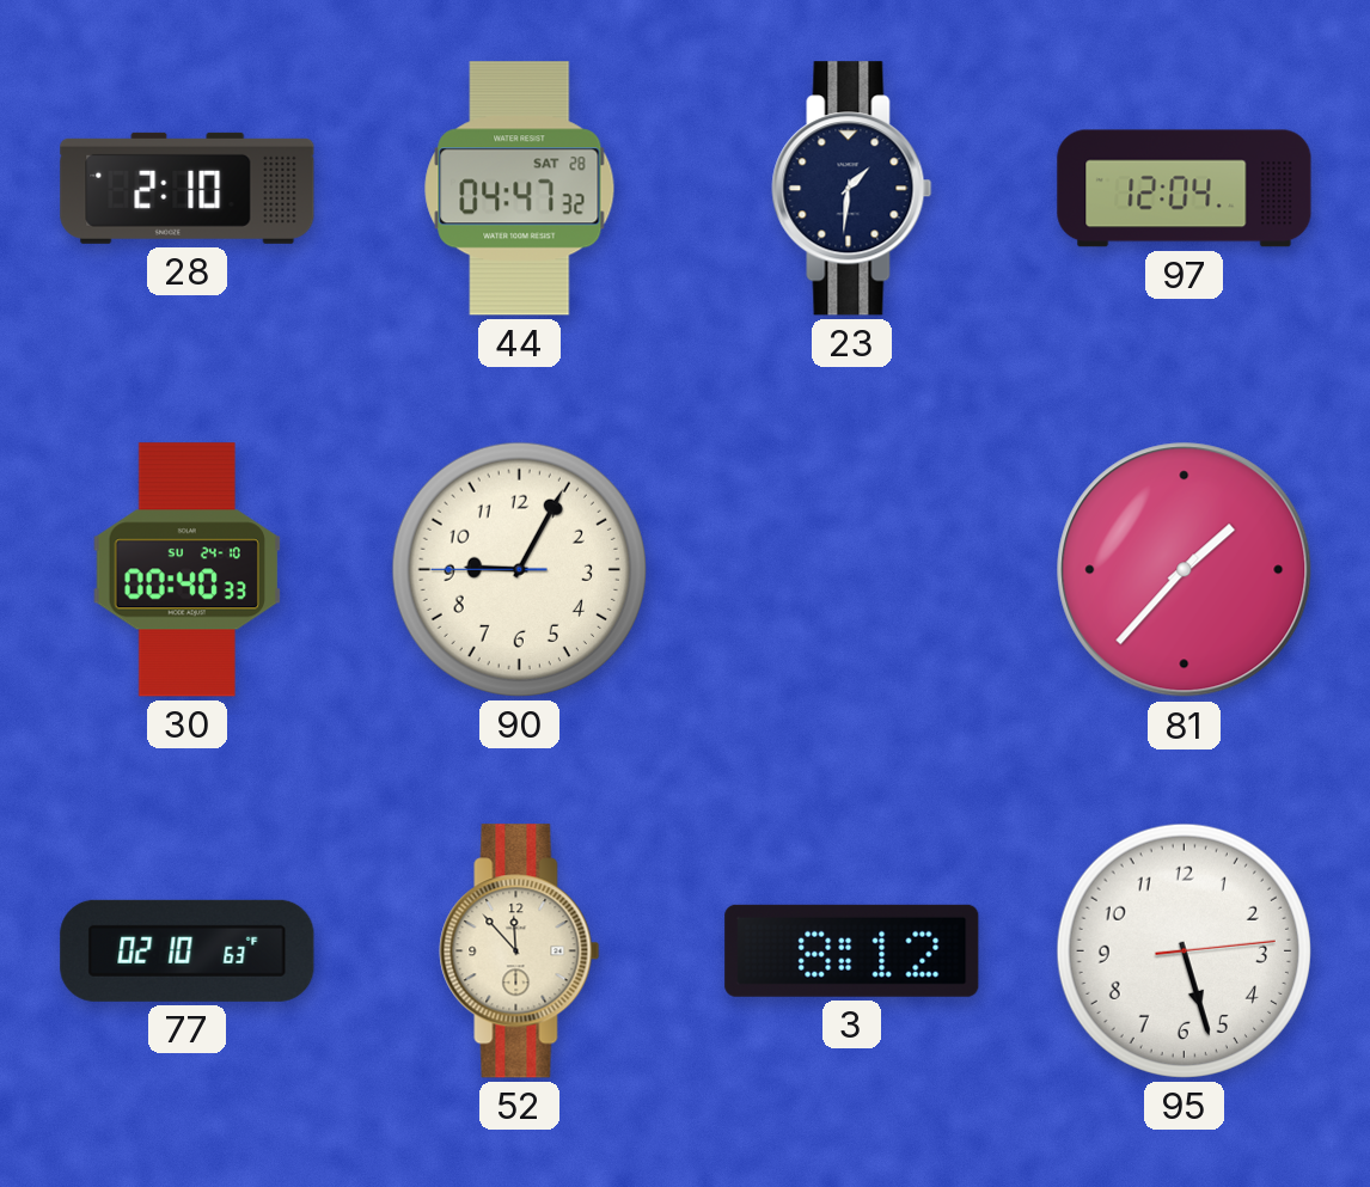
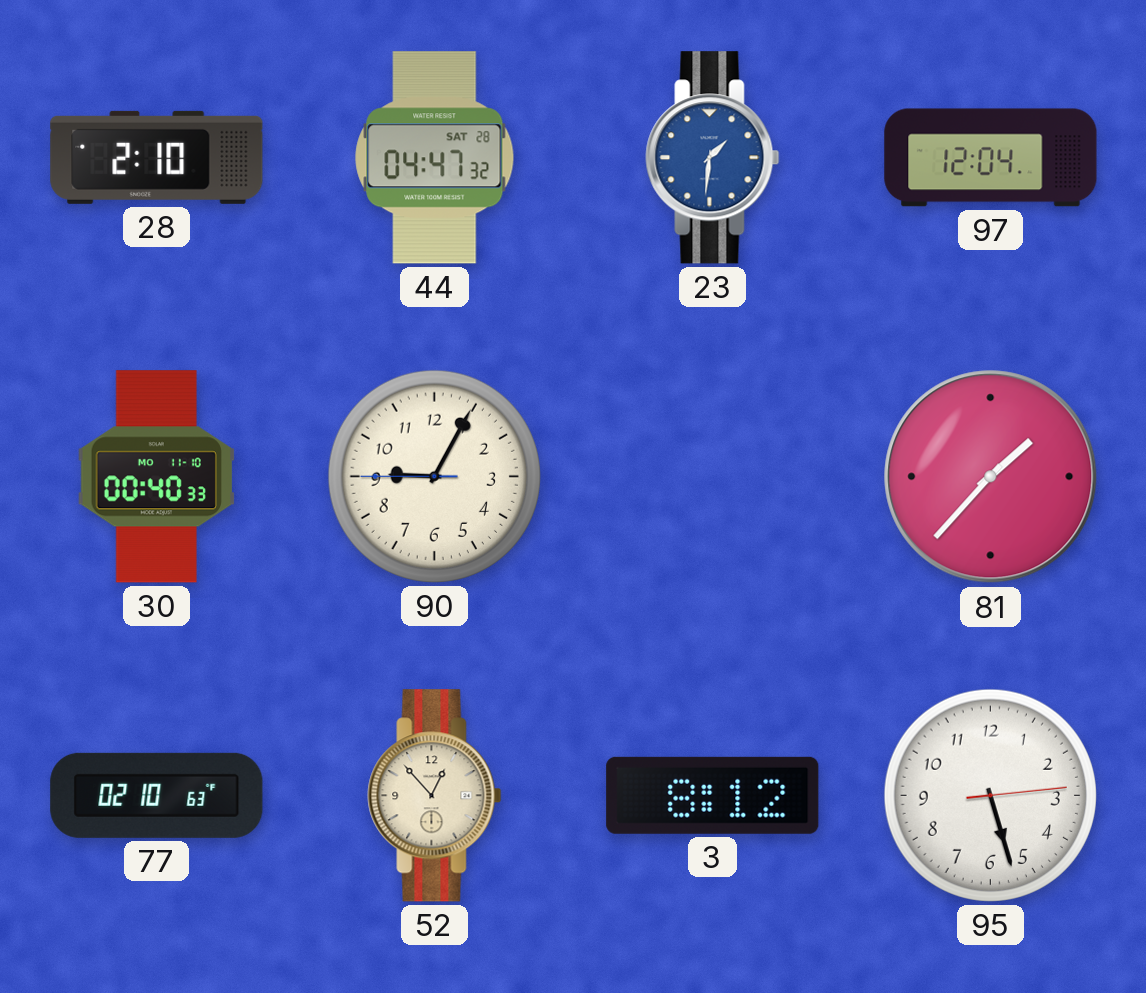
23 dial: navy -> blue (713, 158)
30 date: SU 24-10 -> MO 11-10 (156, 477)
52: 11:53 -> 12:53 (435, 796)
